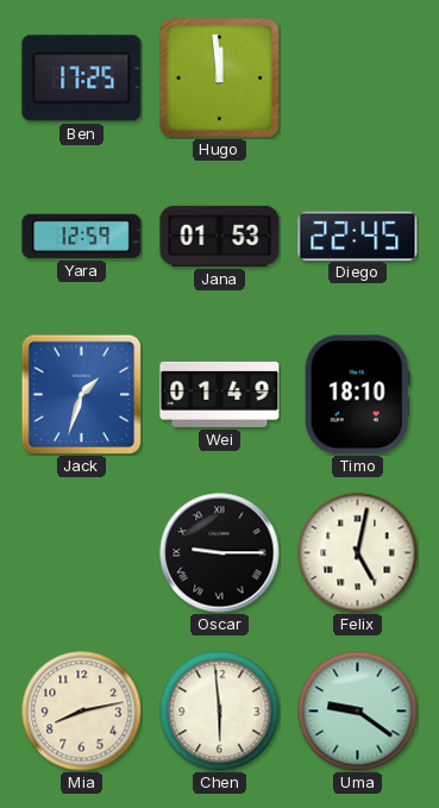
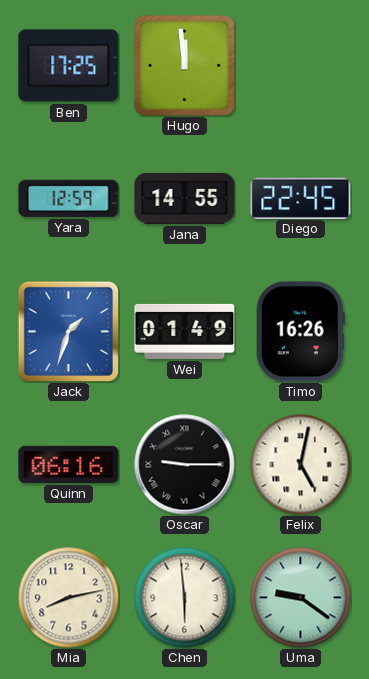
Jana: 01:53 -> 14:55 (185, 198)
Timo: 18:10 -> 16:26 (300, 332)
Quinn: none -> 06:16 (69, 464)
